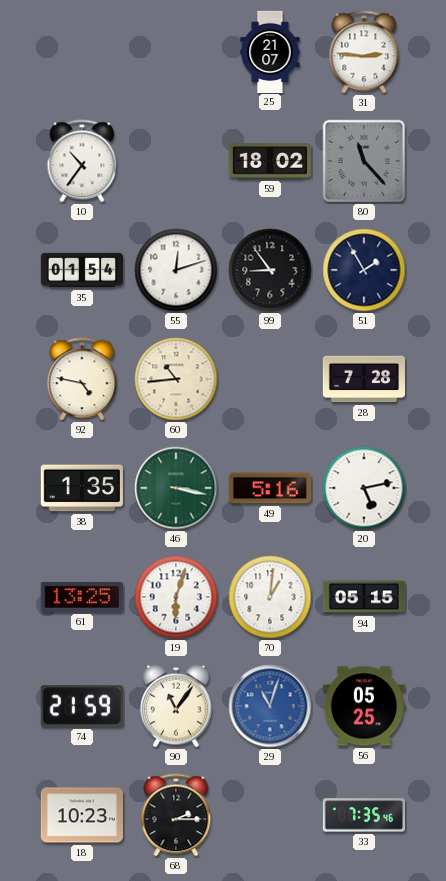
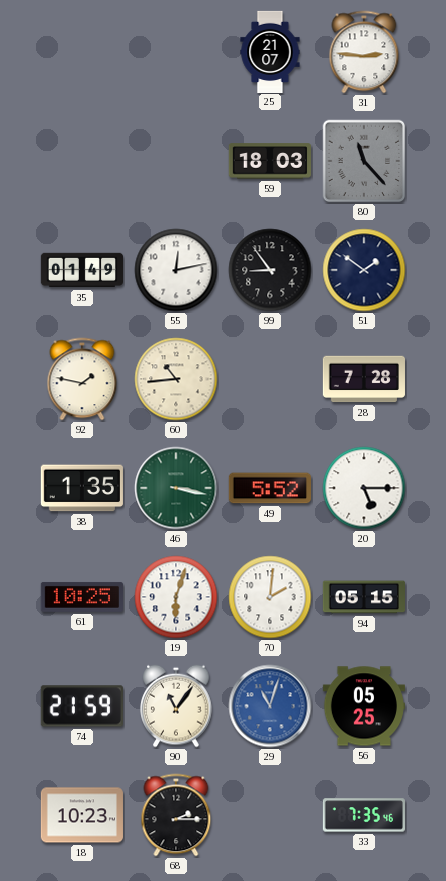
10: 10:36 -> none (82, 161)
59: 18:02 -> 18:03 (270, 161)
35: 01:54 -> 01:49 (81, 270)
55: 12:12 -> 12:13 (176, 270)
51: 1:55 -> 1:51 (364, 270)
92: 4:47 -> 1:47 (82, 379)
49: 5:16 -> 5:52 (270, 488)
20: 5:13 -> 5:15 (364, 488)
61: 13:25 -> 10:25 (82, 597)
70: 1:01 -> 2:01 (270, 597)
